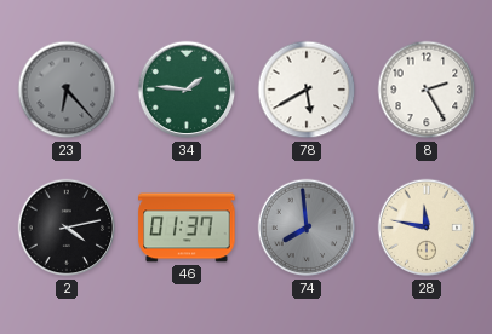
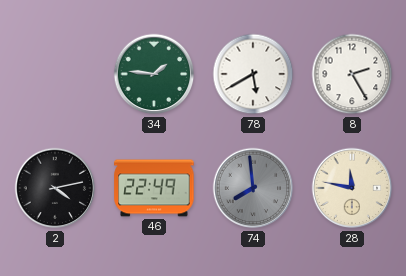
23: 6:23 -> none (67, 90)
46: 01:37 -> 22:49 (154, 188)
